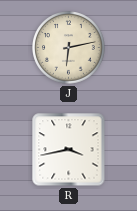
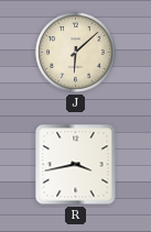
J: 6:13 -> 6:08 (76, 53)
